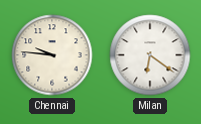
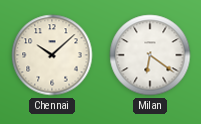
Chennai: 9:46 -> 10:08 (52, 55)
